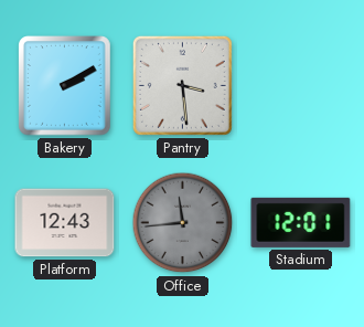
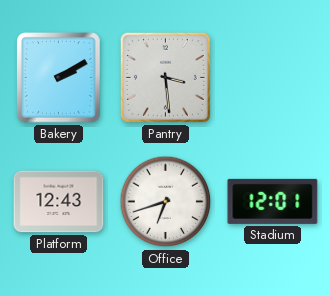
Office: 11:44 -> 6:42 (166, 202)
Office dial: grey -> white (166, 202)
